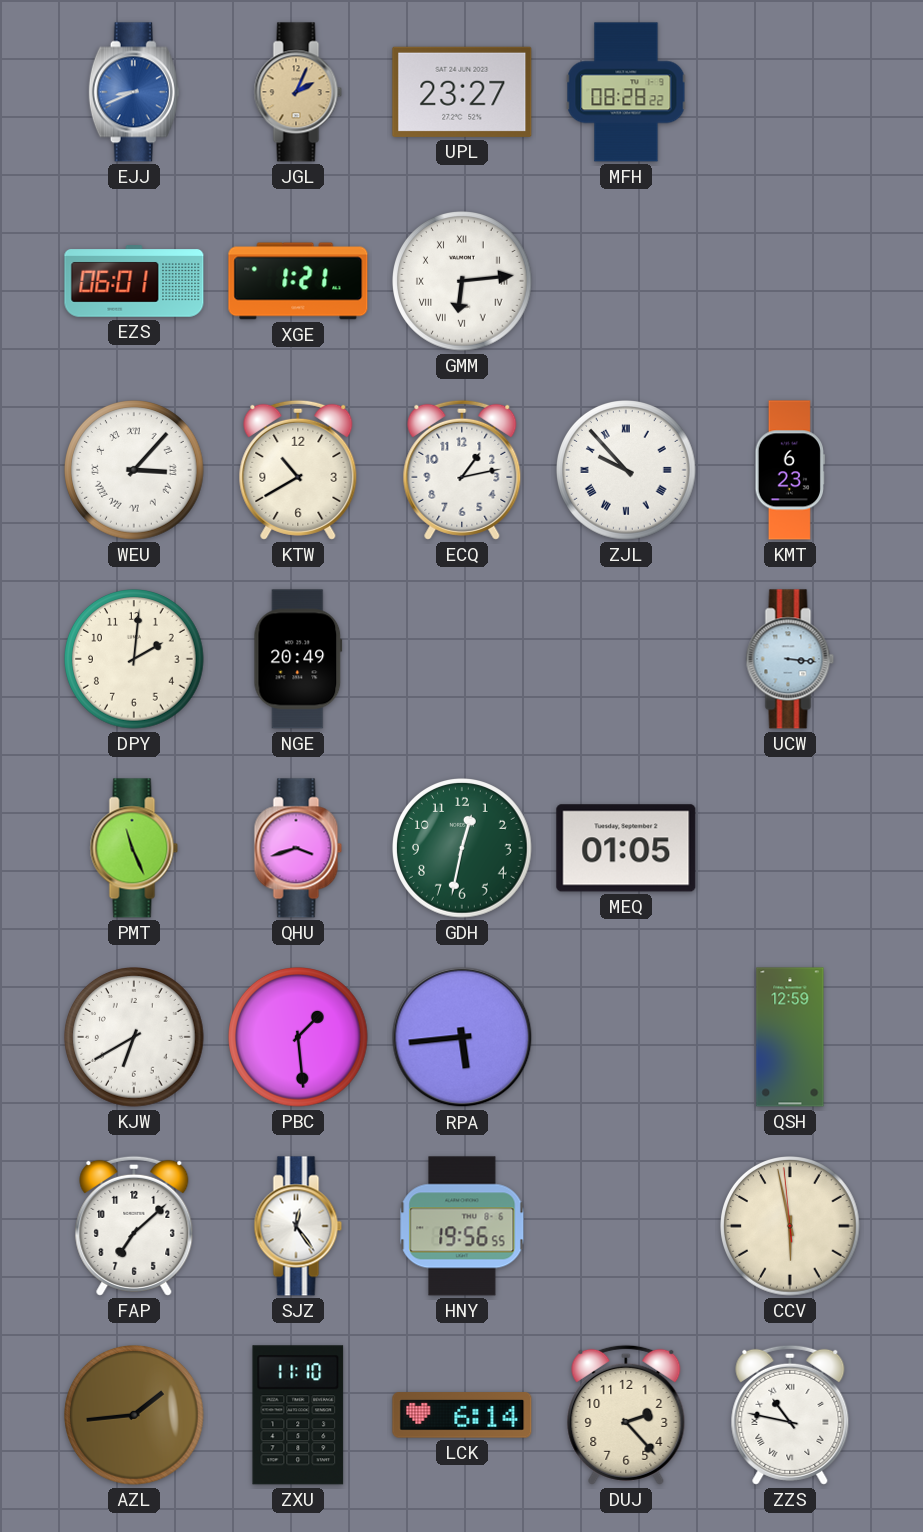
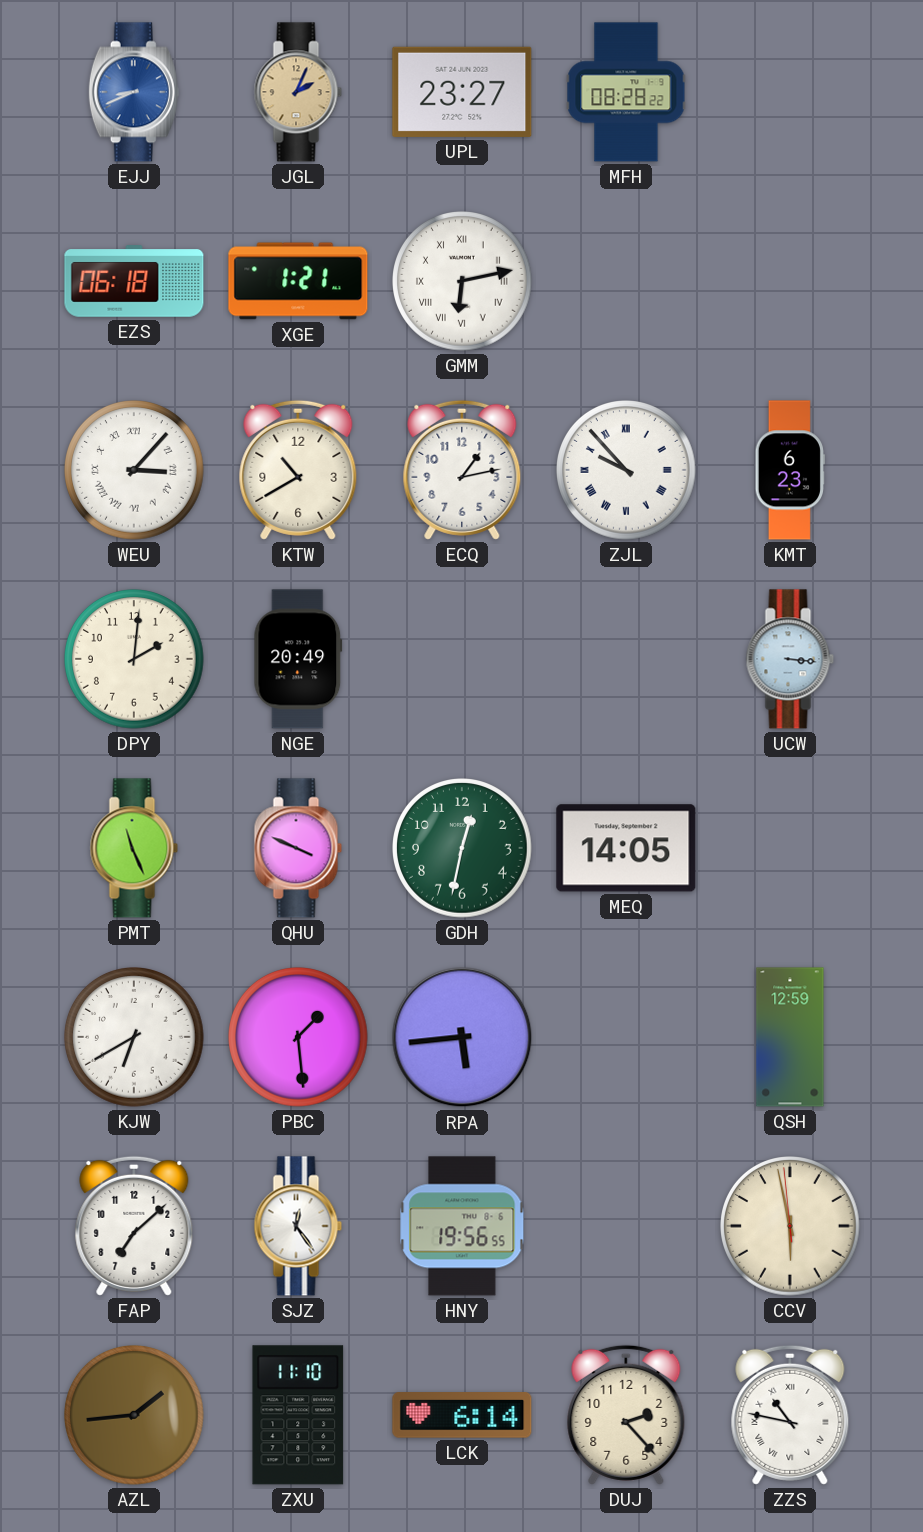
EZS: 06:01 -> 06:18 (134, 281)
GMM: 6:14 -> 6:13 (462, 281)
QHU: 3:42 -> 3:49 (298, 848)
MEQ: 01:05 -> 14:05 (626, 848)
